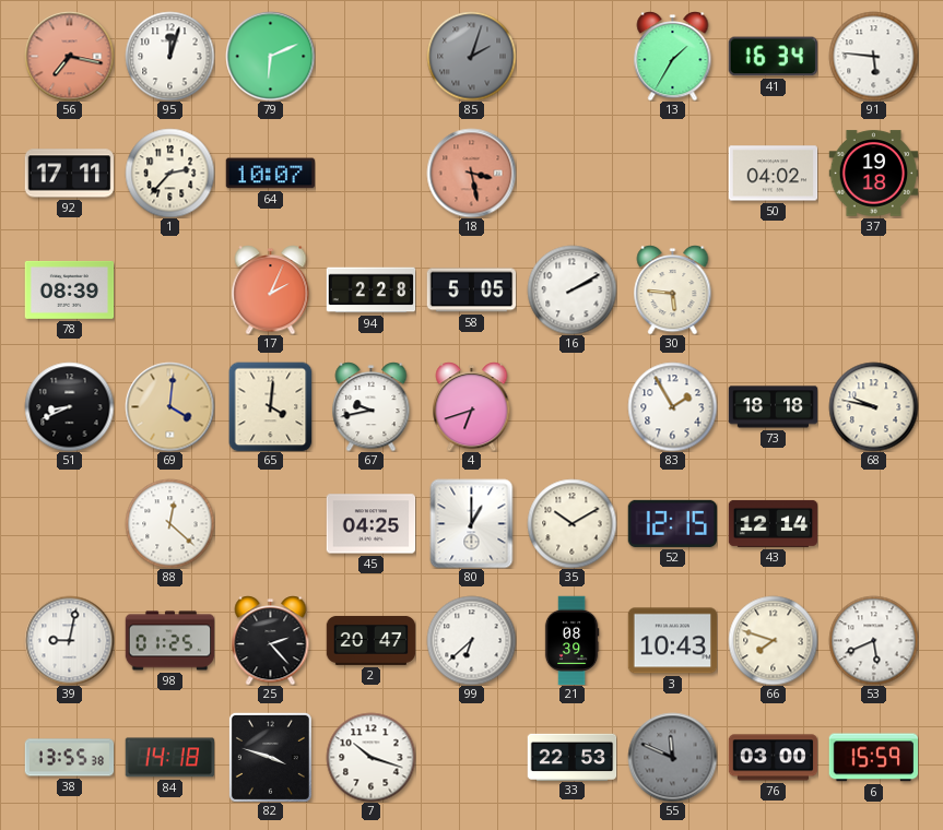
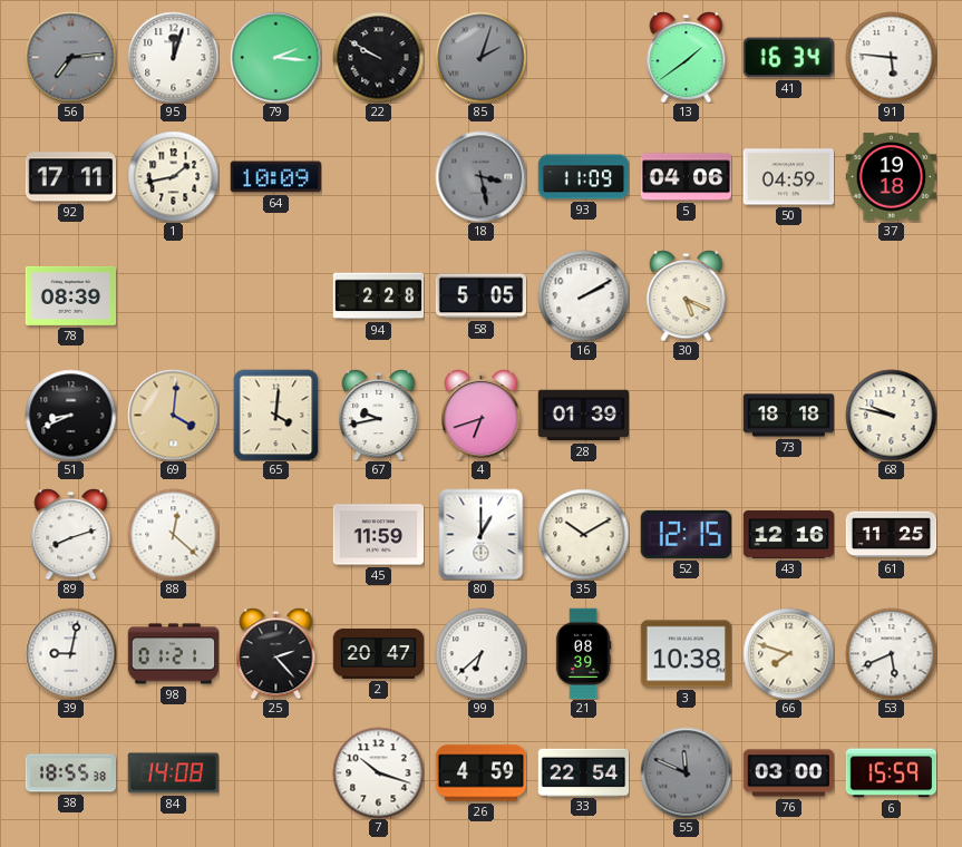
56: 7:17 -> 7:14 (70, 57)
56 dial: salmon -> grey (70, 57)
79: 6:11 -> 2:16 (275, 57)
22: none -> 9:50 (378, 57)
13: 1:35 -> 1:39 (687, 57)
1: 2:37 -> 1:43 (173, 176)
64: 10:07 -> 10:09 (275, 177)
18 dial: salmon -> grey (480, 176)
93: none -> 11:09 (583, 177)
5: none -> 04:06 (686, 177)
50: 04:02 -> 04:59 (788, 177)
17: 2:04 -> none (271, 289)
30: 5:46 -> 5:19 (687, 295)
28: none -> 01:39 (583, 416)
83: 1:55 -> none (672, 406)
89: none -> 8:12 (71, 534)
45: 04:25 -> 11:59 (378, 535)
43: 12:14 -> 12:16 (788, 534)
61: none -> 11:25 (891, 535)
98: 01:25 -> 01:21 (173, 654)
3: 10:43 -> 10:38 (686, 654)
38: 13:55 -> 18:55 (70, 773)
84: 14:18 -> 14:08 (173, 773)
82: 3:48 -> none (270, 757)
26: none -> 4:59 (480, 773)
33: 22:53 -> 22:54 (583, 772)
